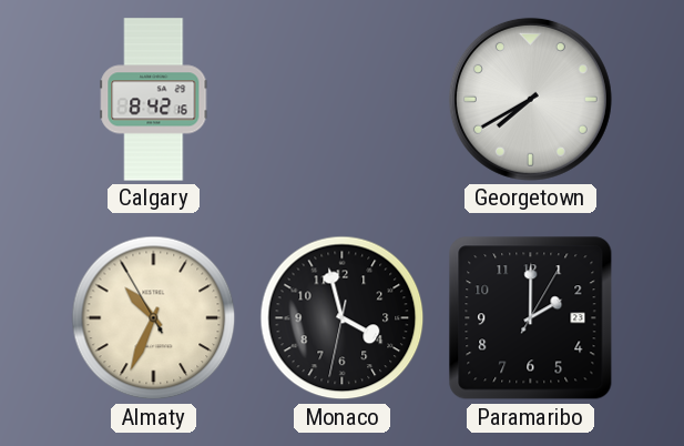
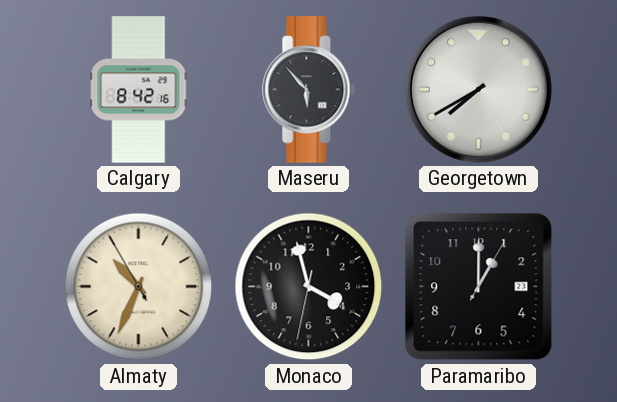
Maseru: none -> 5:53 (309, 90)
Paramaribo: 2:00 -> 1:00 (479, 287)
